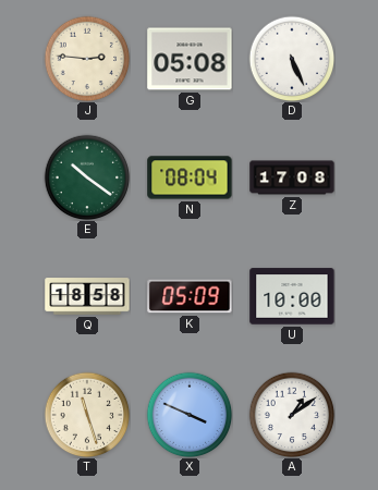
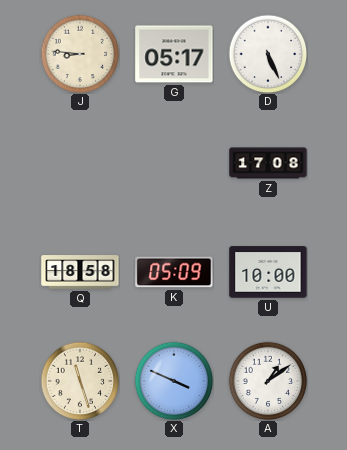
J: 2:46 -> 8:46 (80, 54)
G: 05:08 -> 05:17 (174, 54)
E: 10:21 -> none (87, 177)
N: 08:04 -> none (190, 177)
